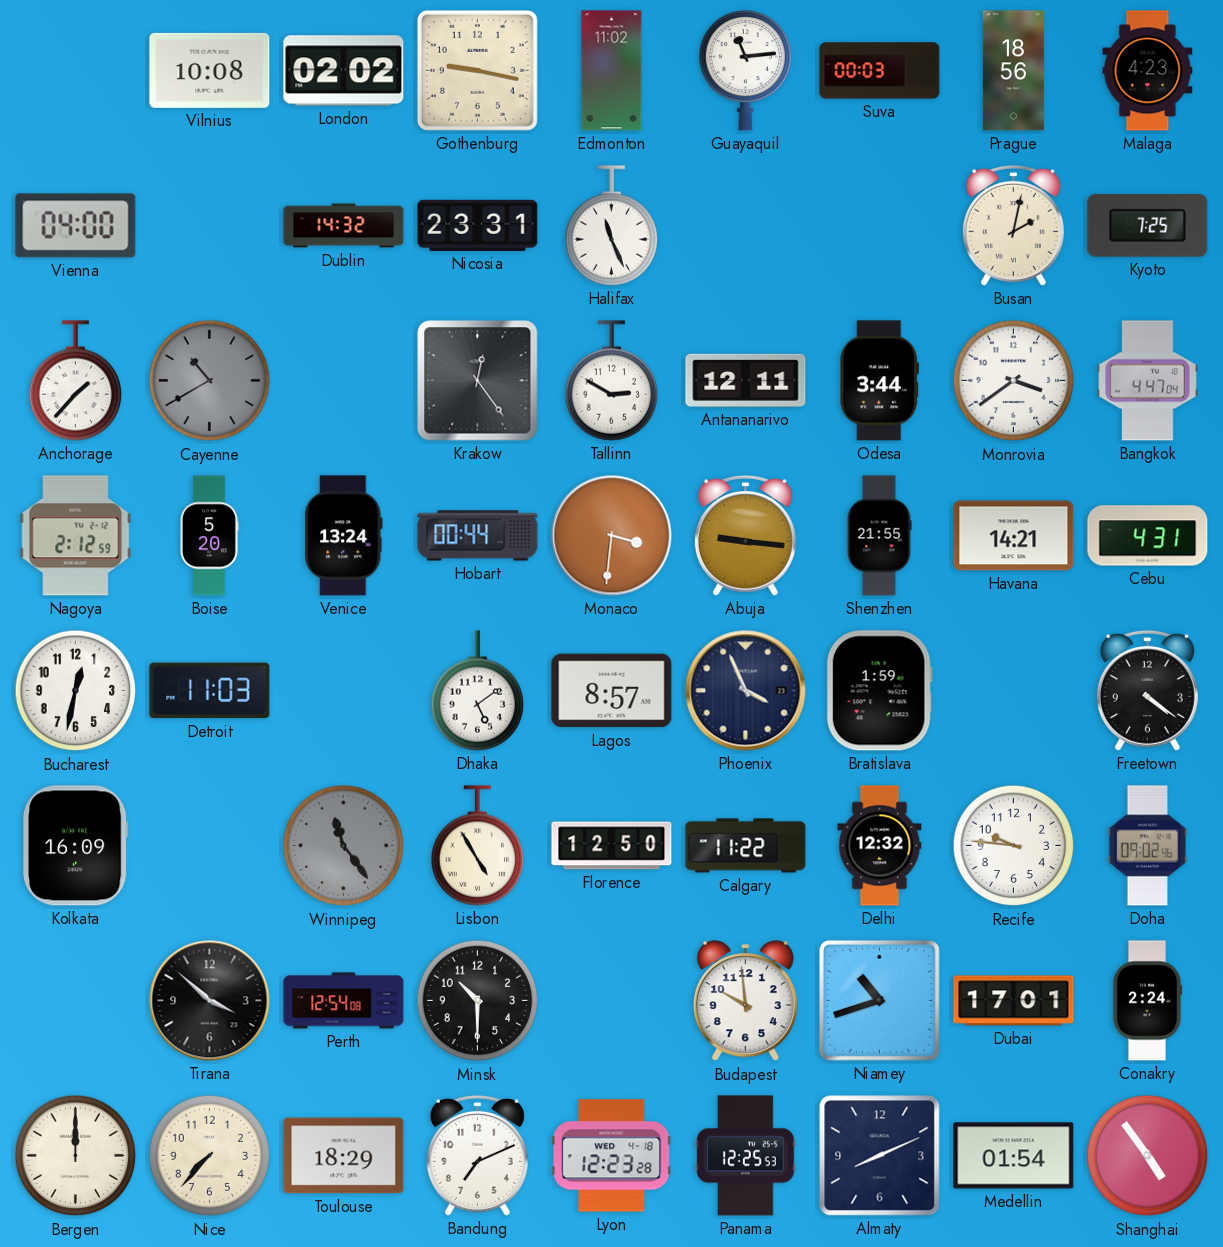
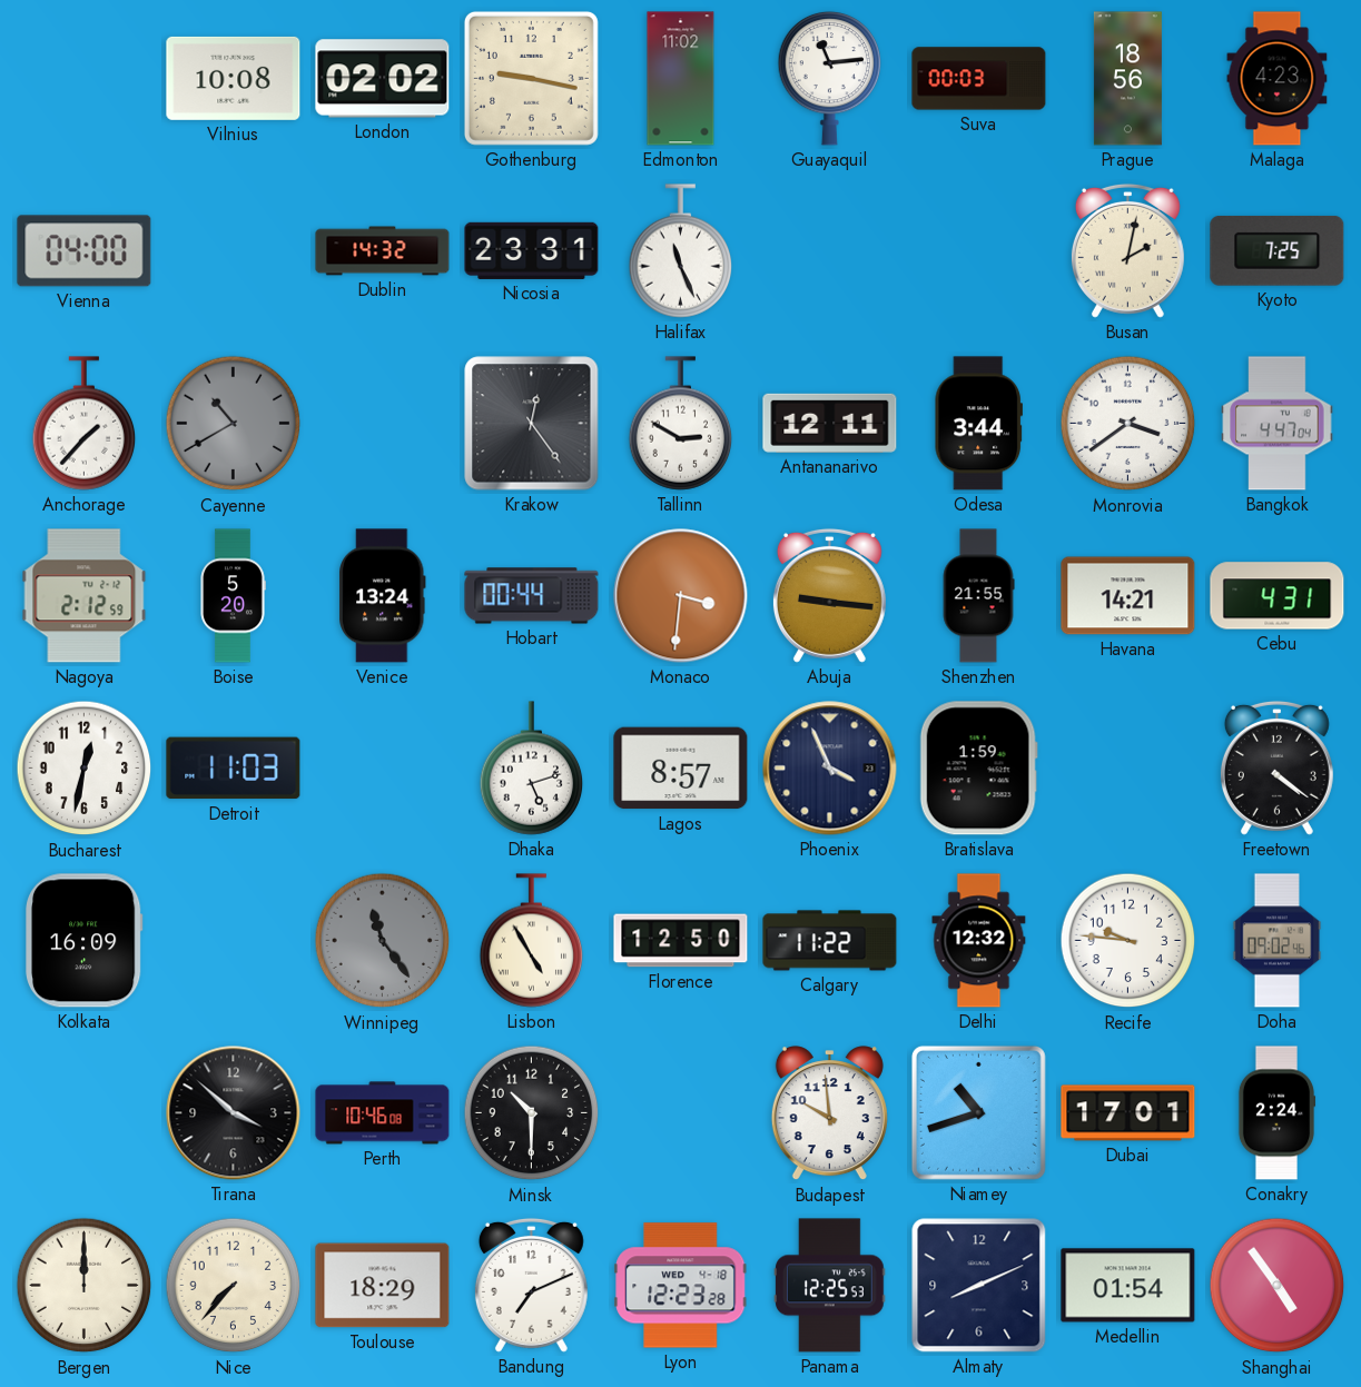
Dhaka: 5:09 -> 5:12 (532, 769)
Perth: 12:54 -> 10:46 (383, 1113)
